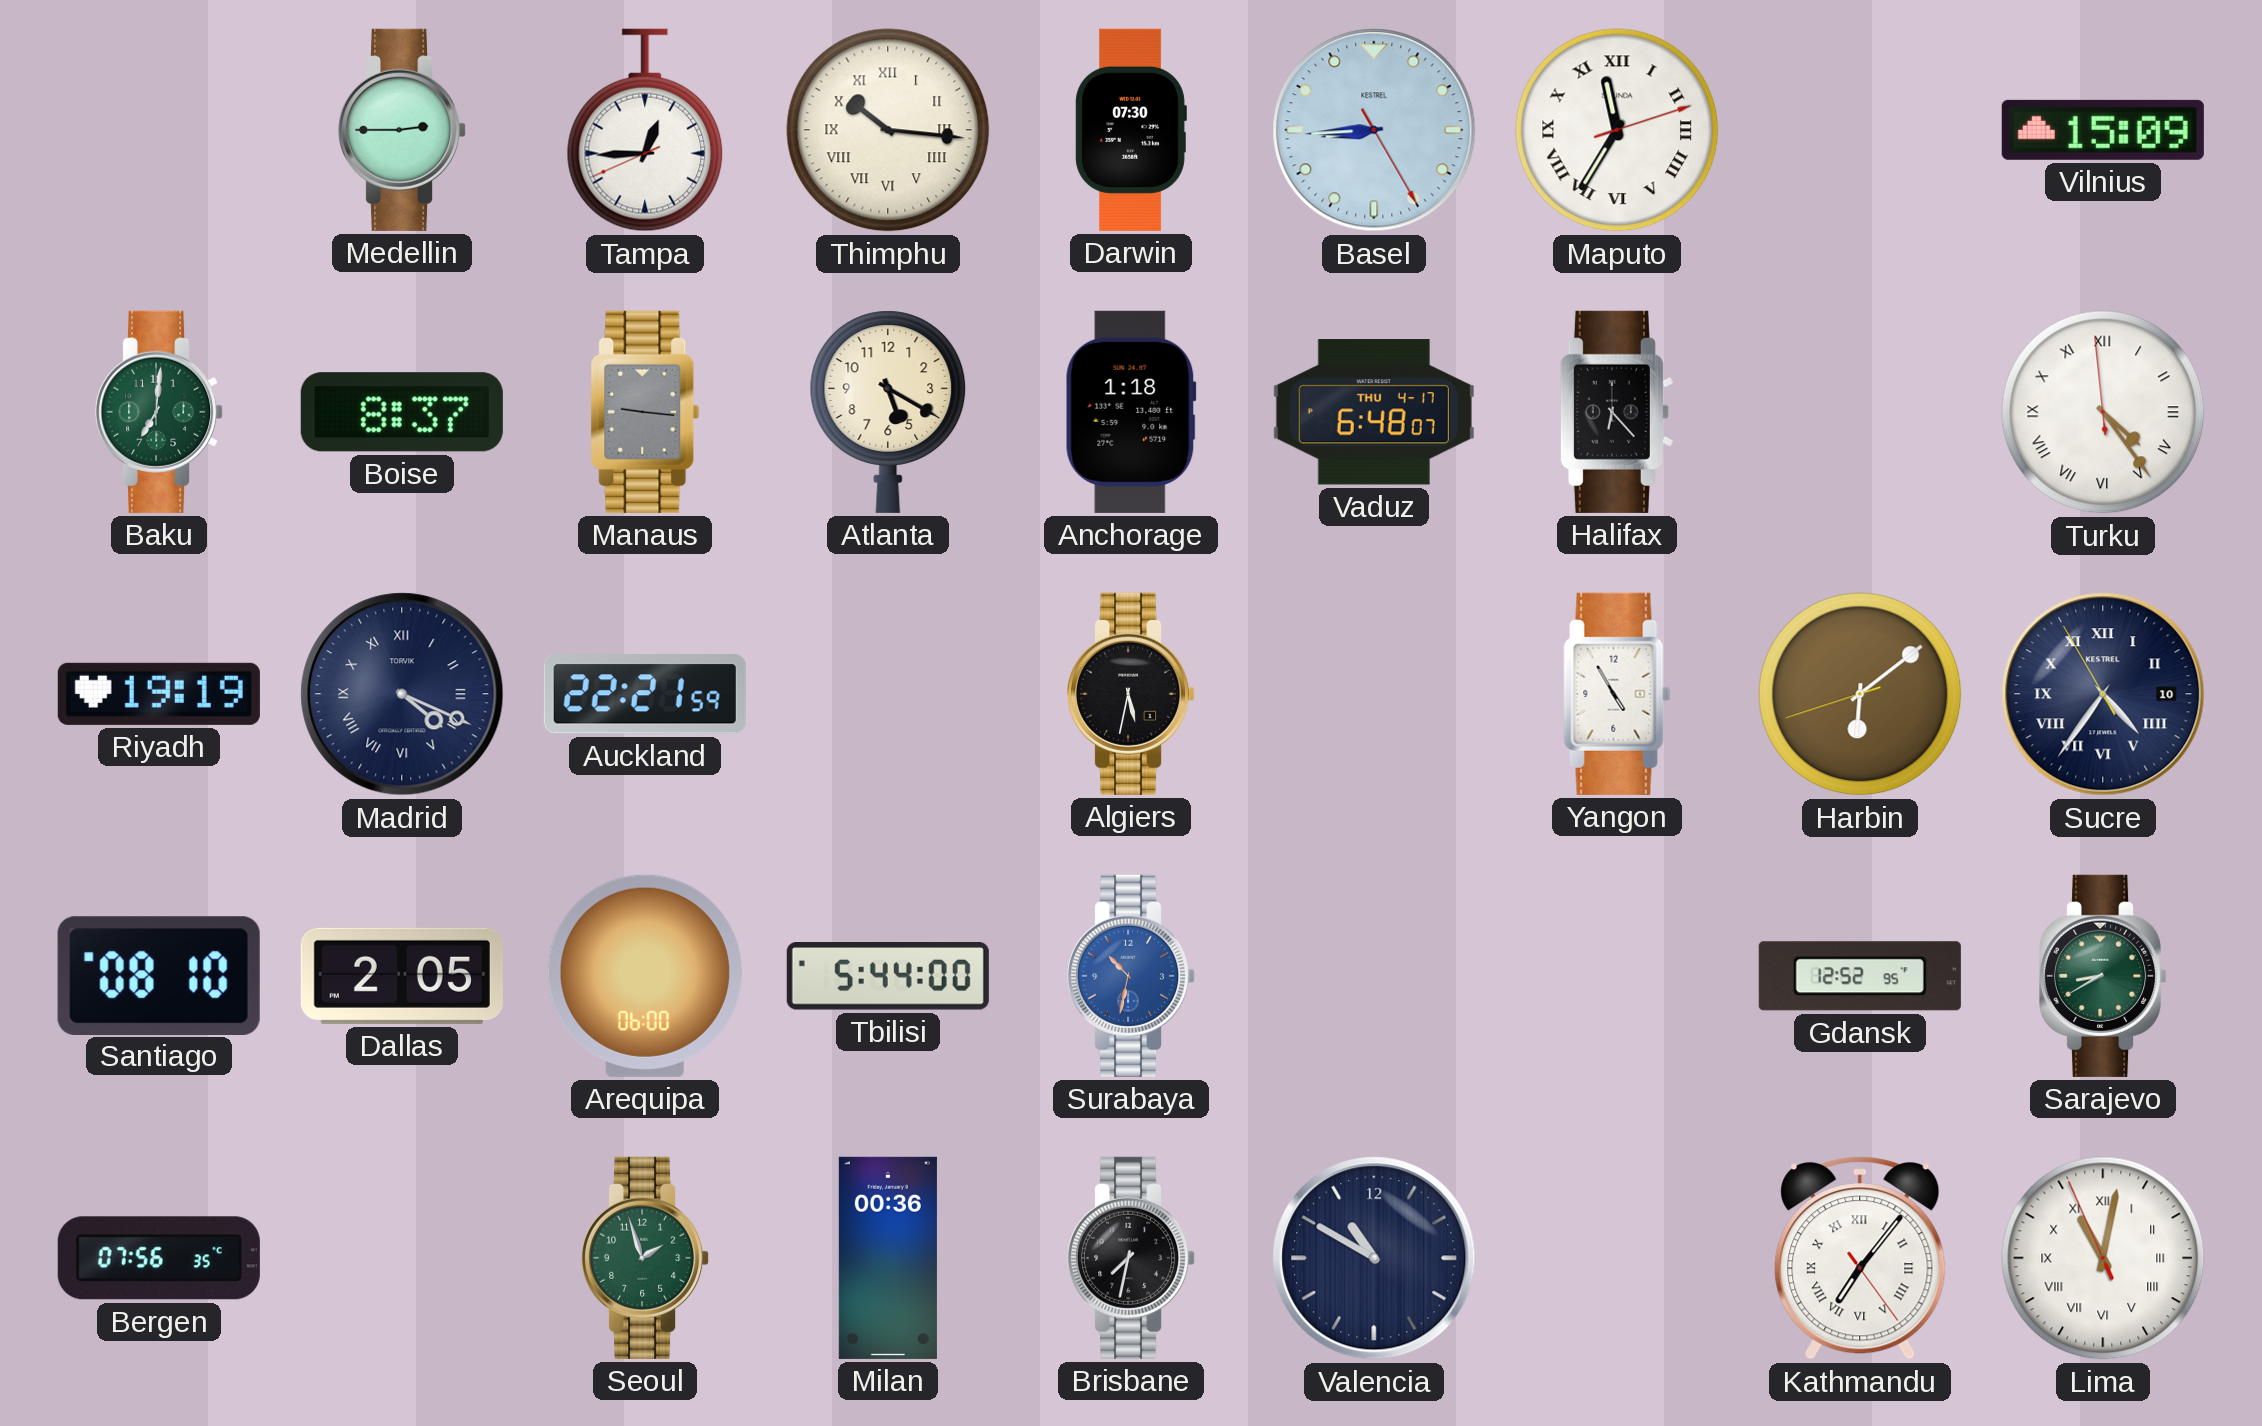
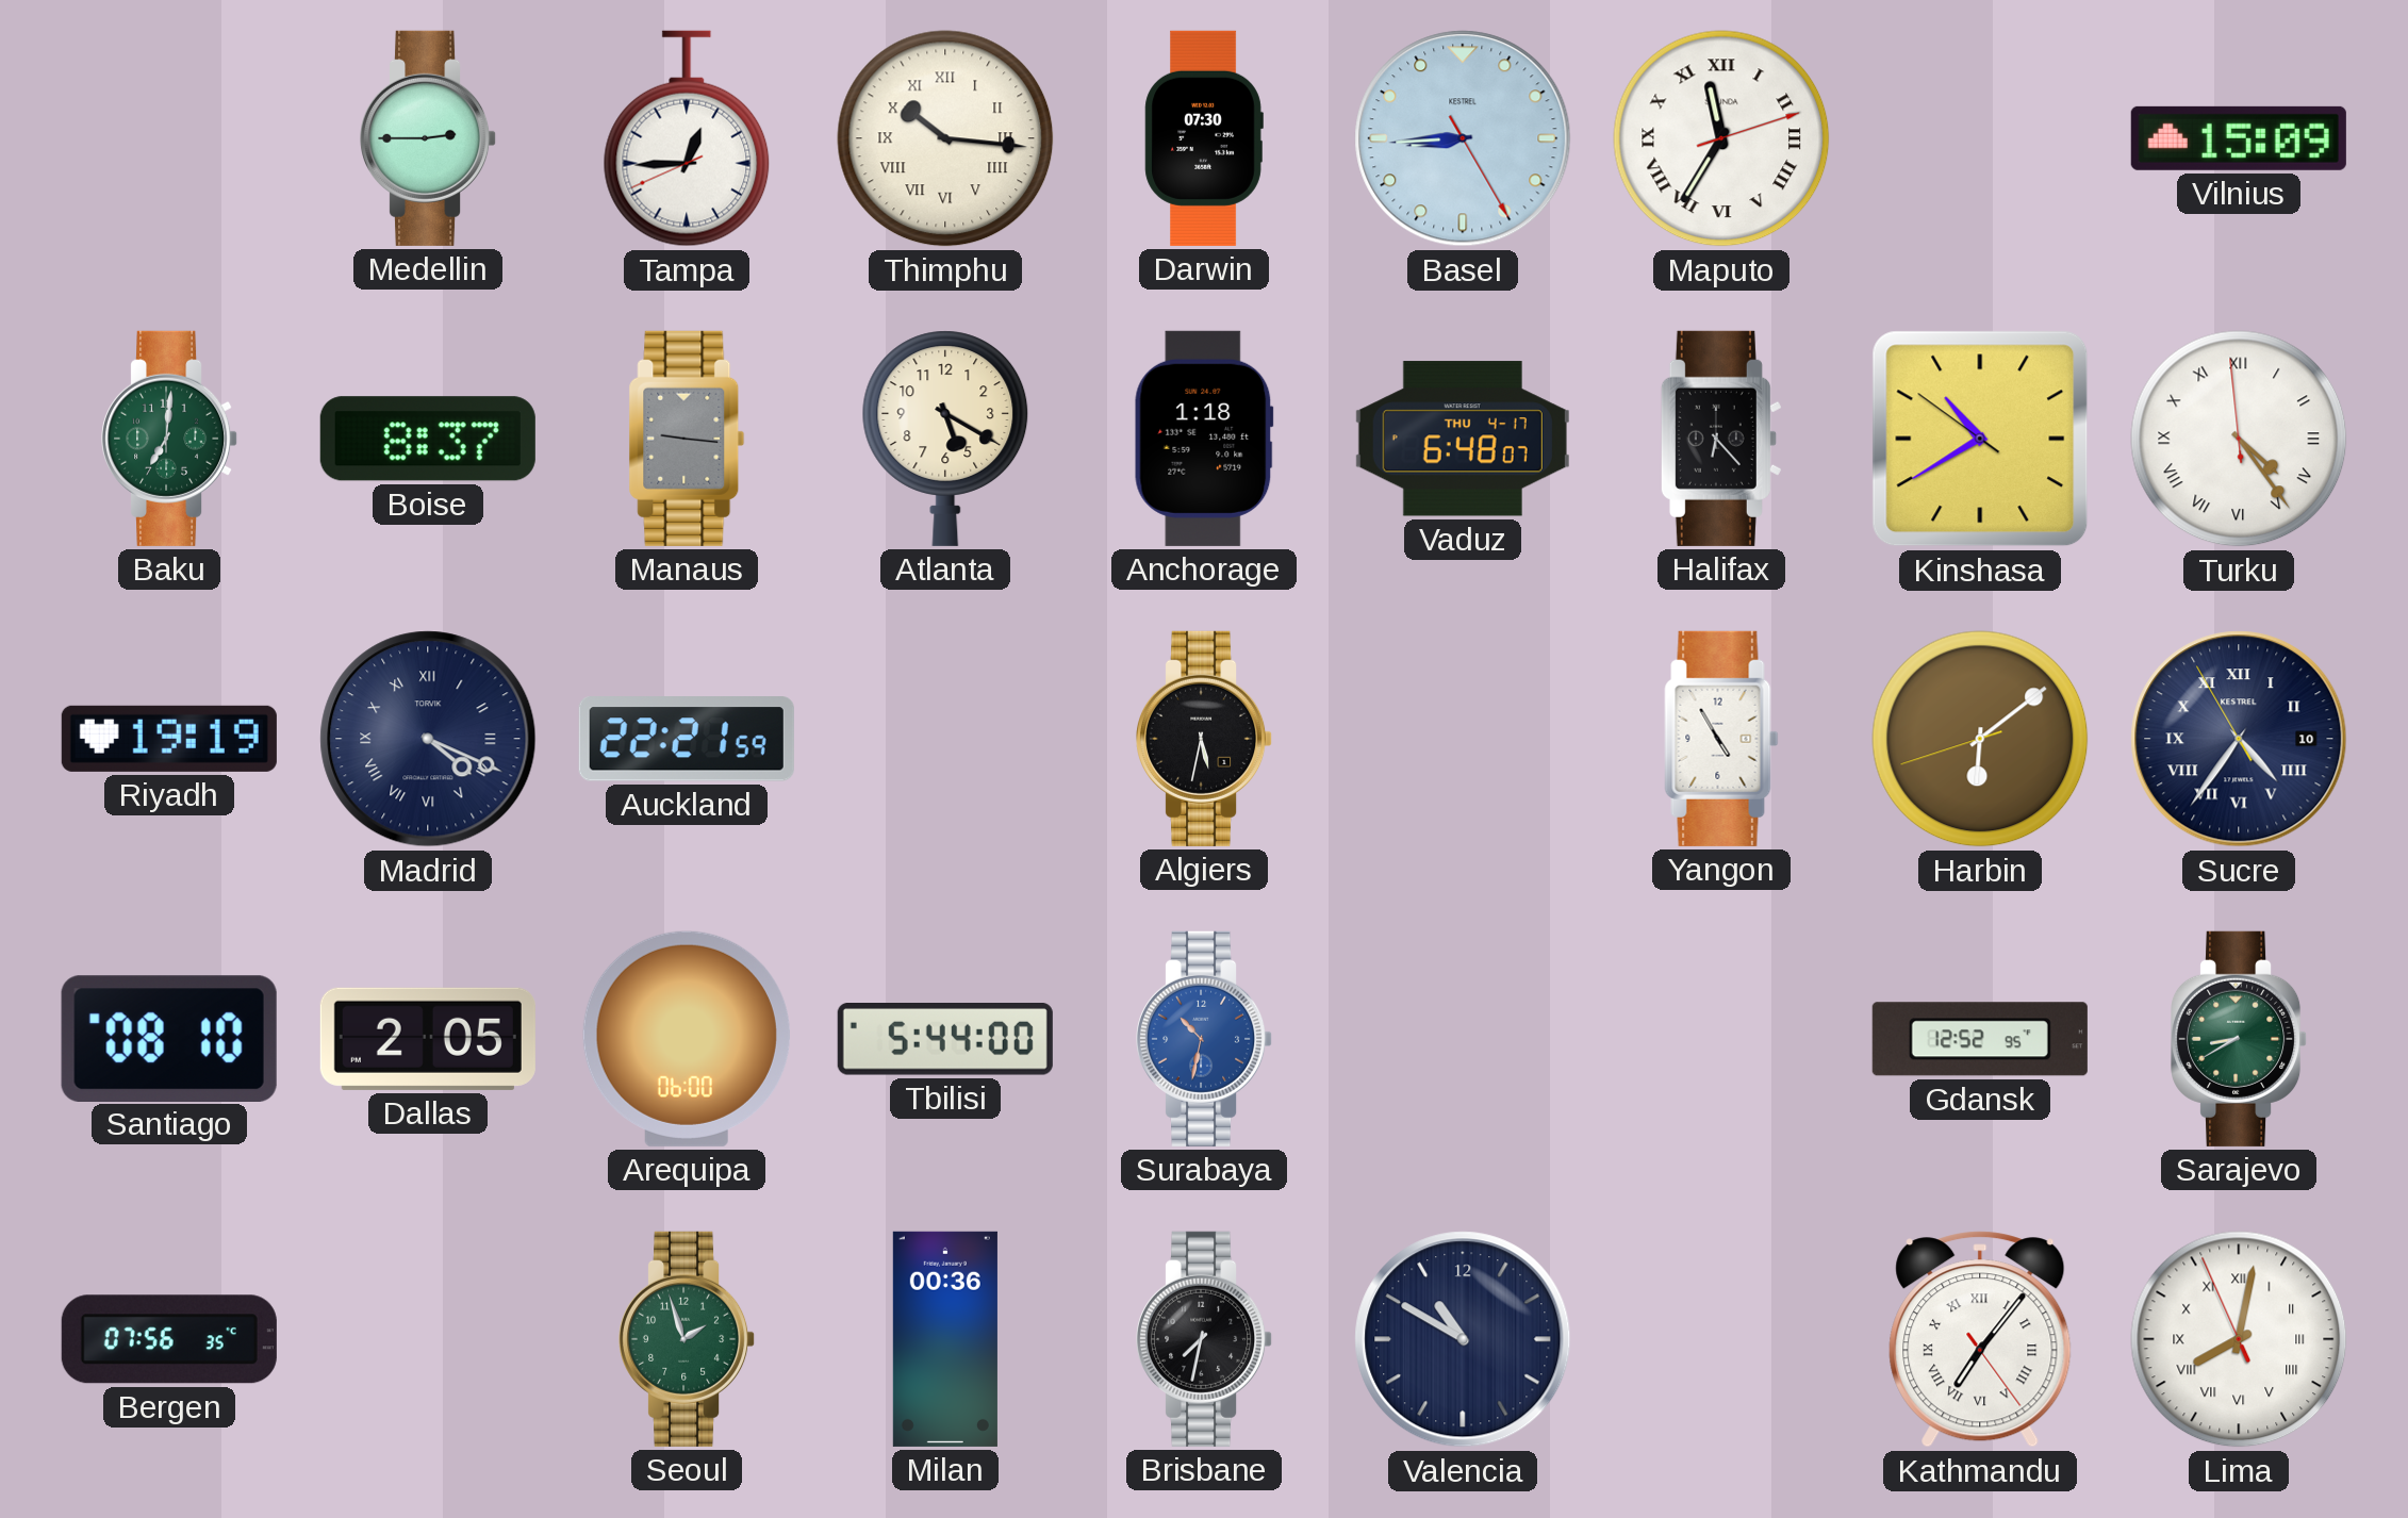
Kinshasa: none -> 10:39 (1980, 439)
Lima: 11:01 -> 8:01 (2239, 1339)
